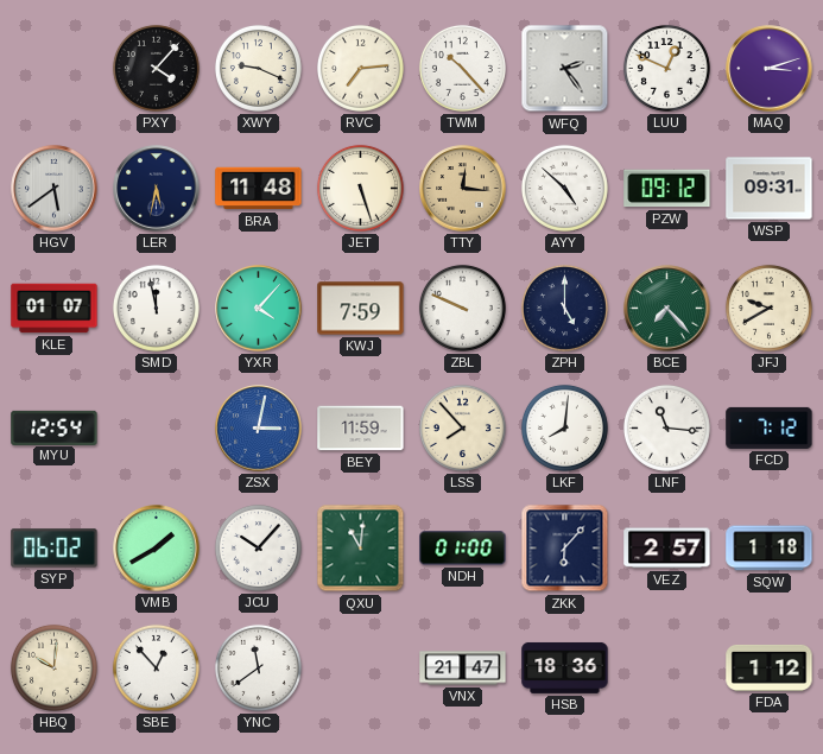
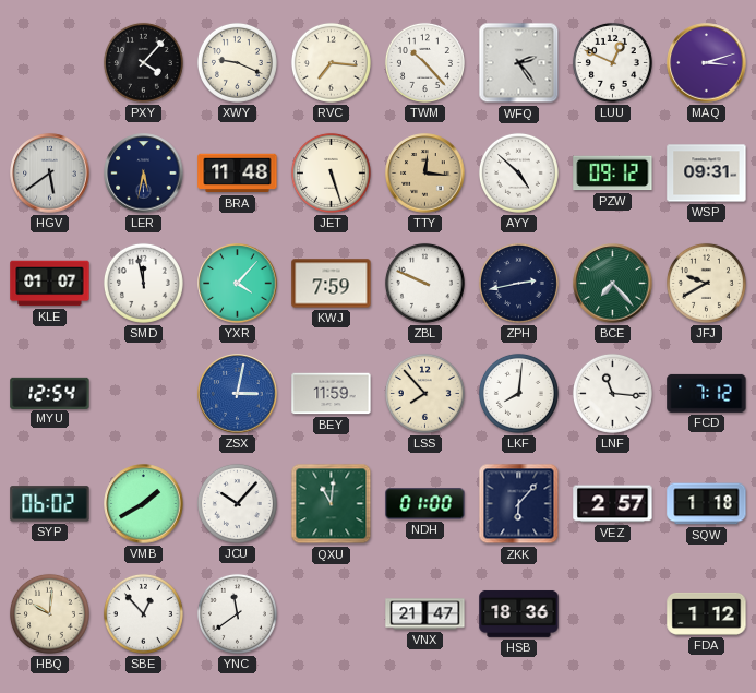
RVC: 7:14 -> 7:16 (331, 62)
ZPH: 5:00 -> 2:43 (518, 283)
